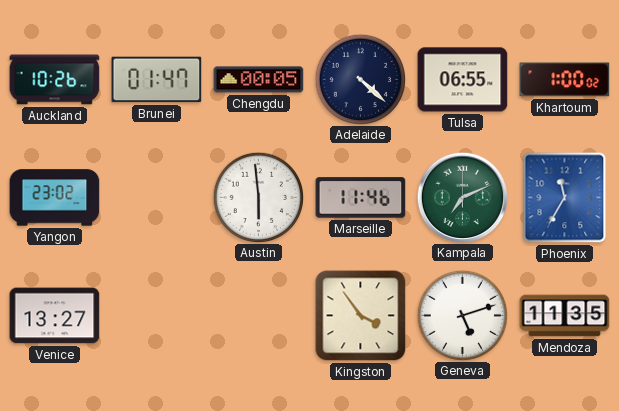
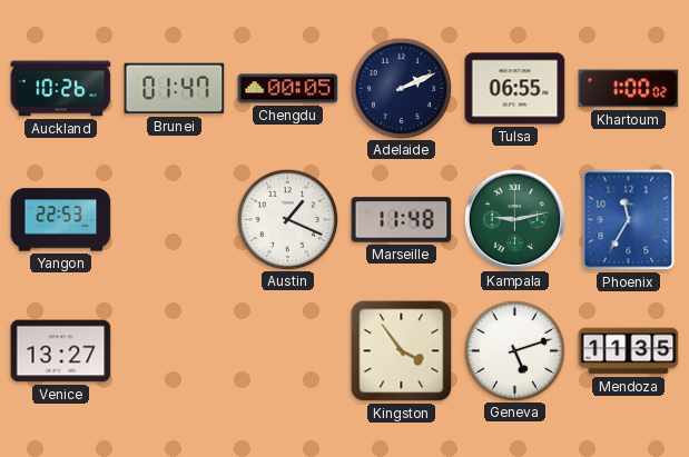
Adelaide: 4:22 -> 2:11 (401, 88)
Yangon: 23:02 -> 22:53 (61, 220)
Austin: 5:59 -> 1:19 (287, 219)
Marseille: 11:46 -> 11:48 (402, 220)
Kampala: 7:11 -> 9:13 (514, 219)
